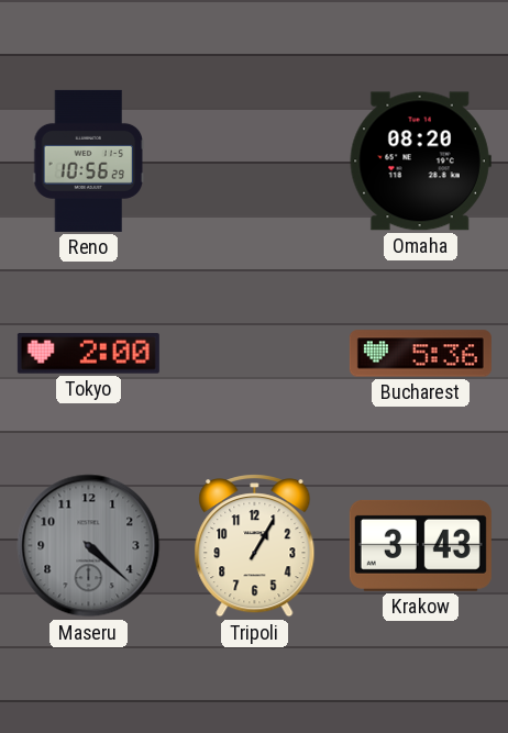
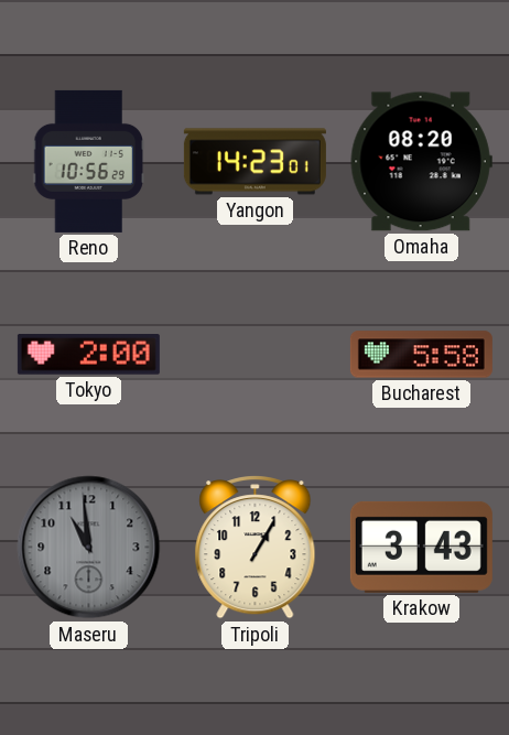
Yangon: none -> 14:23 (254, 162)
Bucharest: 5:36 -> 5:58 (421, 355)
Maseru: 4:22 -> 10:59 (89, 548)
